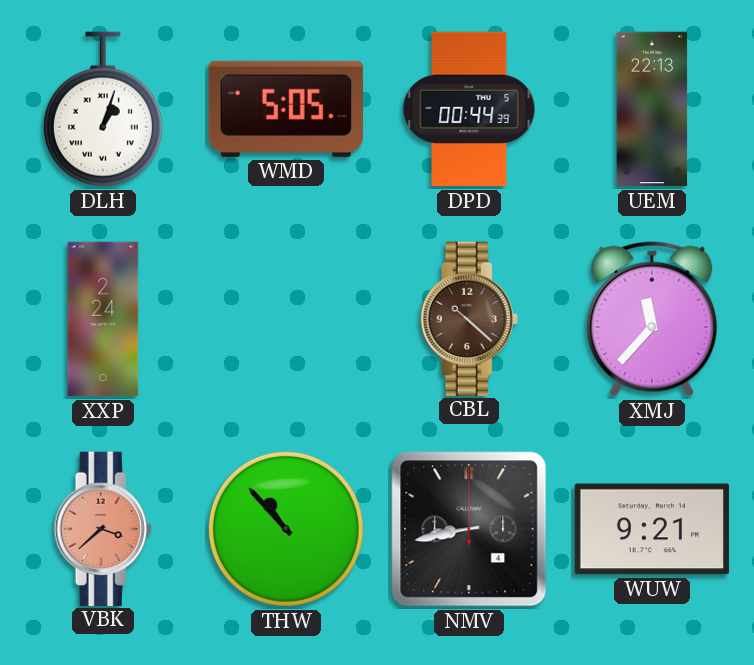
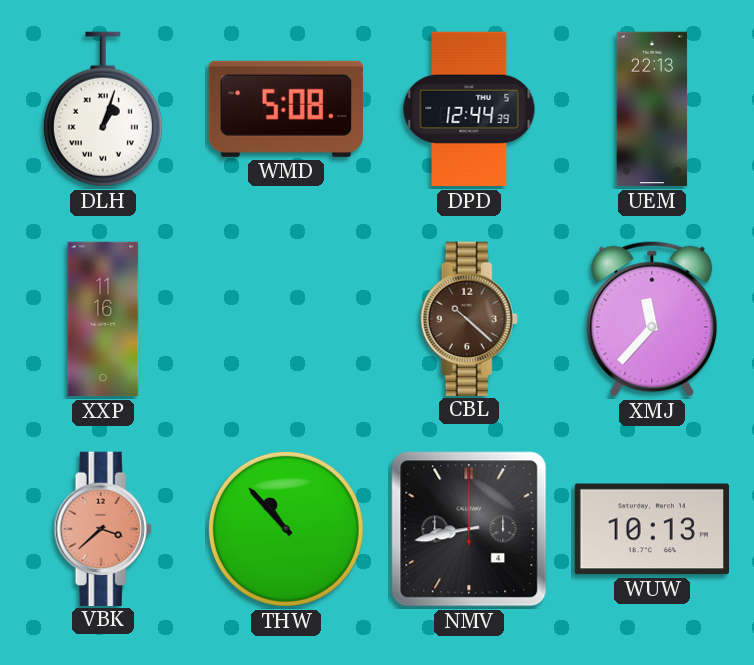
WMD: 5:05 -> 5:08 (286, 109)
DPD: 00:44 -> 12:44 (469, 109)
XXP: 2:24 -> 11:16 (103, 319)
WUW: 9:21 -> 10:13 (652, 529)
